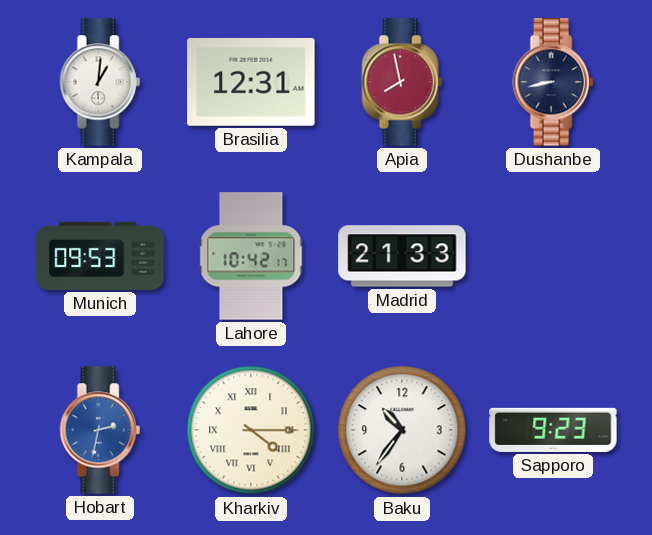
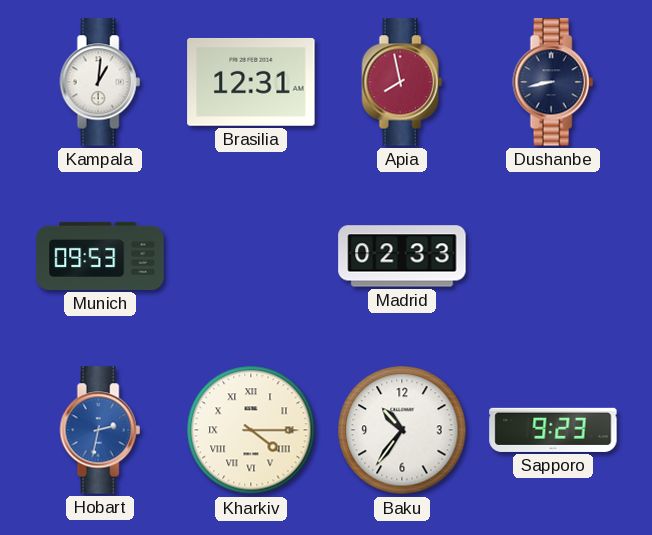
Lahore: 10:42 -> none (251, 256)
Madrid: 21:33 -> 02:33 (402, 256)
